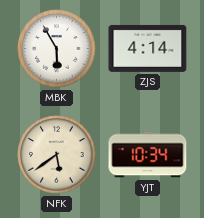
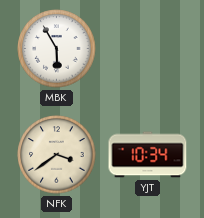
ZJS: 4:14 -> none (148, 48)
NFK: 5:39 -> 3:39 (57, 155)
